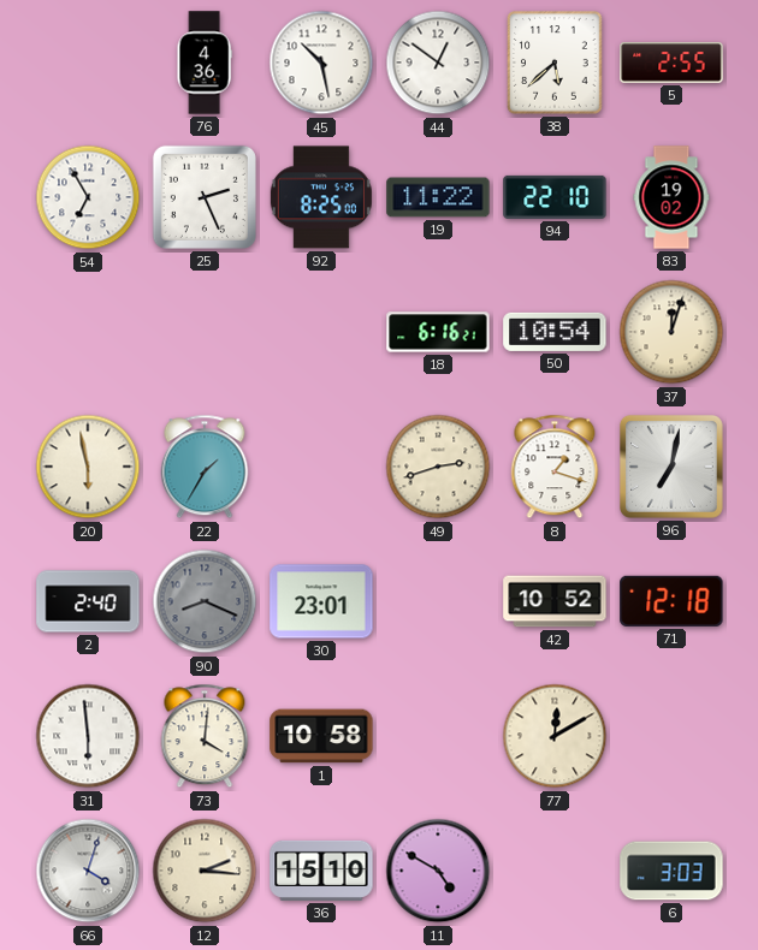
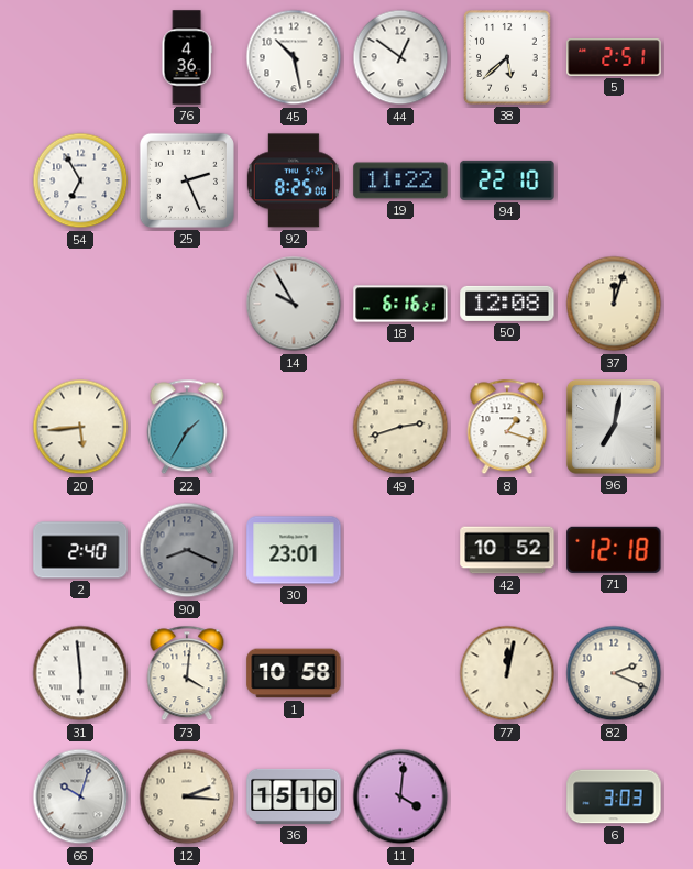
5: 2:55 -> 2:51 (614, 57)
83: 19:02 -> none (671, 197)
14: none -> 9:55 (294, 304)
50: 10:54 -> 12:08 (507, 304)
20: 5:58 -> 5:44 (80, 427)
77: 12:10 -> 12:02 (507, 673)
82: none -> 2:19 (614, 673)
66: 4:03 -> 10:03 (80, 796)
11: 4:50 -> 4:01 (400, 796)
